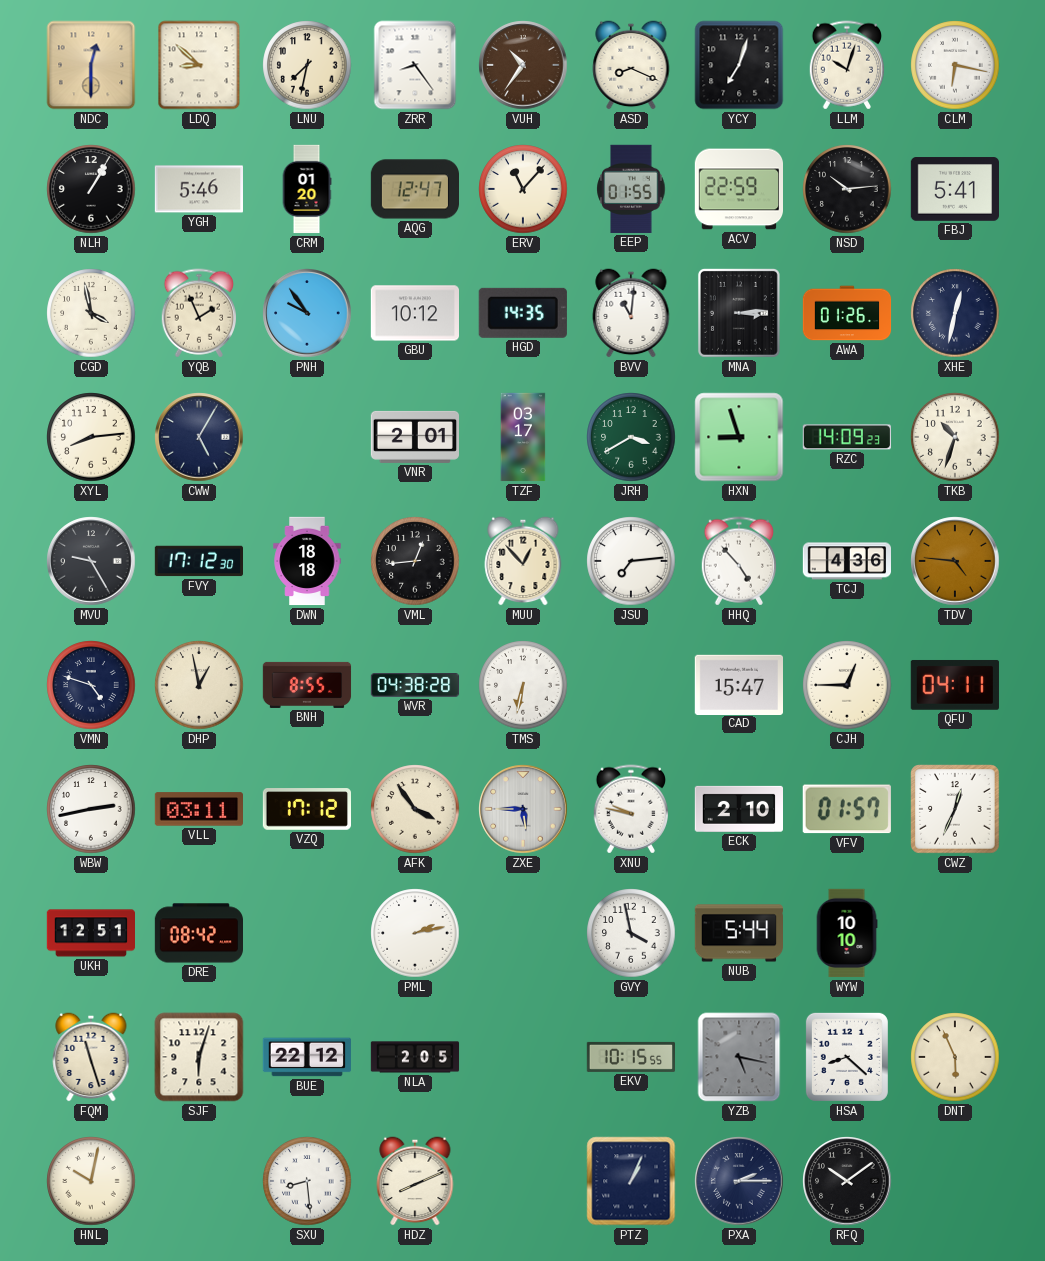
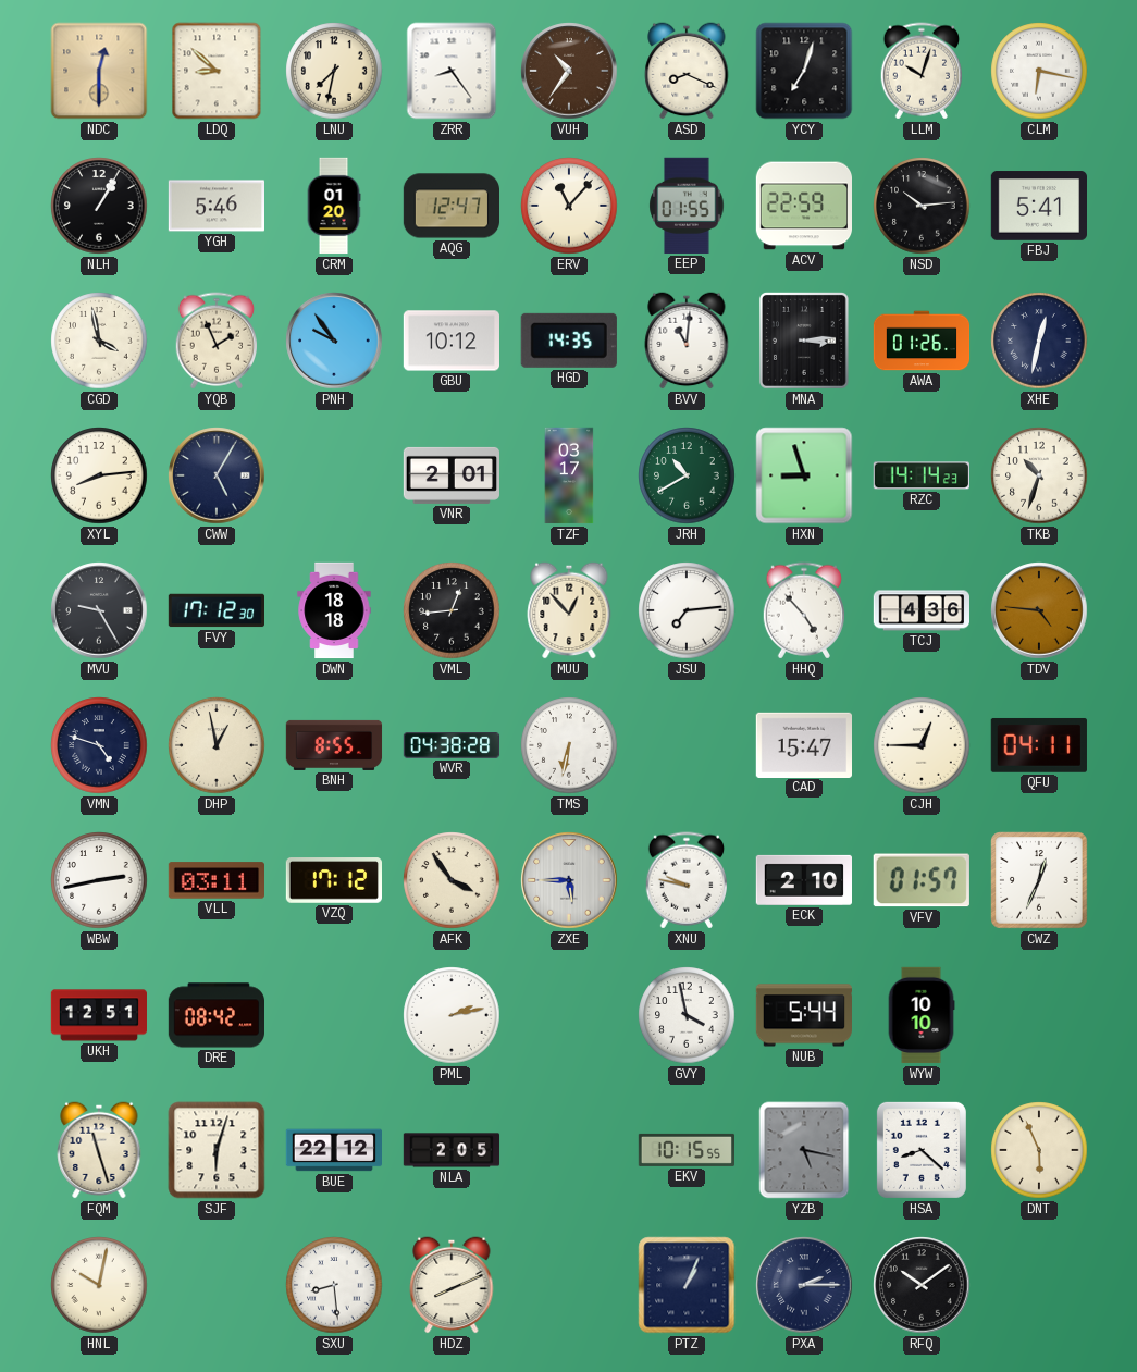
JRH: 3:40 -> 10:40 (687, 475)
RZC: 14:09 -> 14:14 (922, 475)
